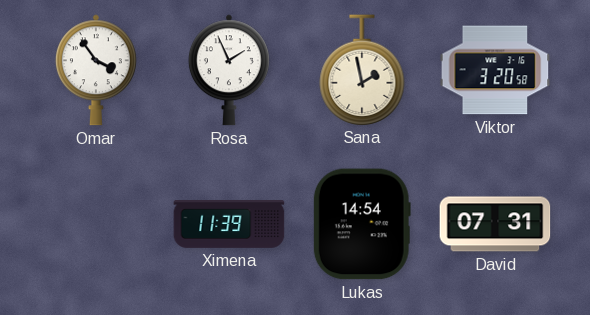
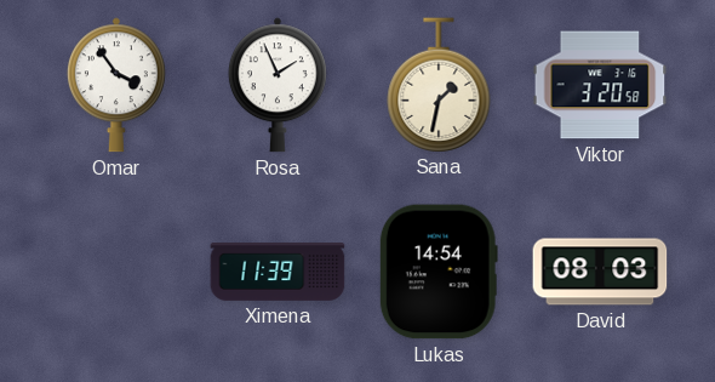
Sana: 1:58 -> 1:32 (439, 85)
David: 07:31 -> 08:03 (600, 272)
